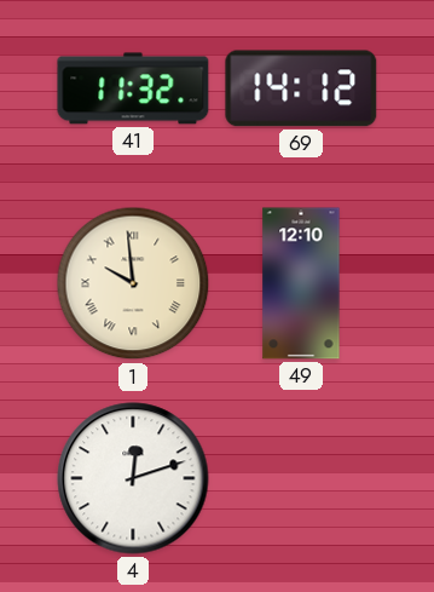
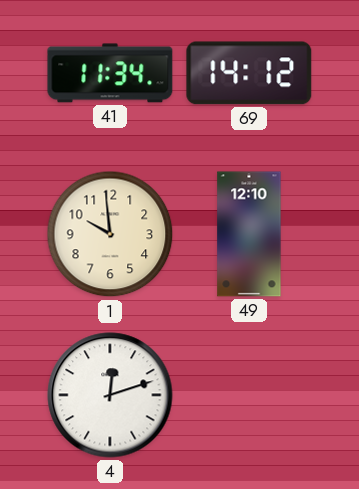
41: 11:32 -> 11:34 (110, 73)
1 numerals: Roman -> Arabic (110, 234)
